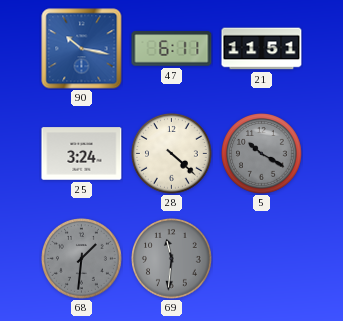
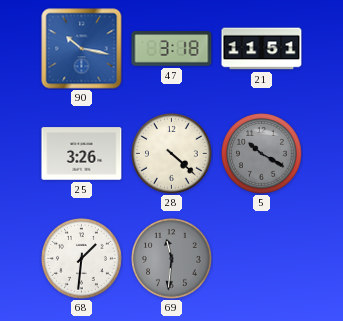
47: 6:11 -> 3:18 (172, 49)
25: 3:24 -> 3:26 (82, 154)
68 dial: grey -> white (82, 259)
